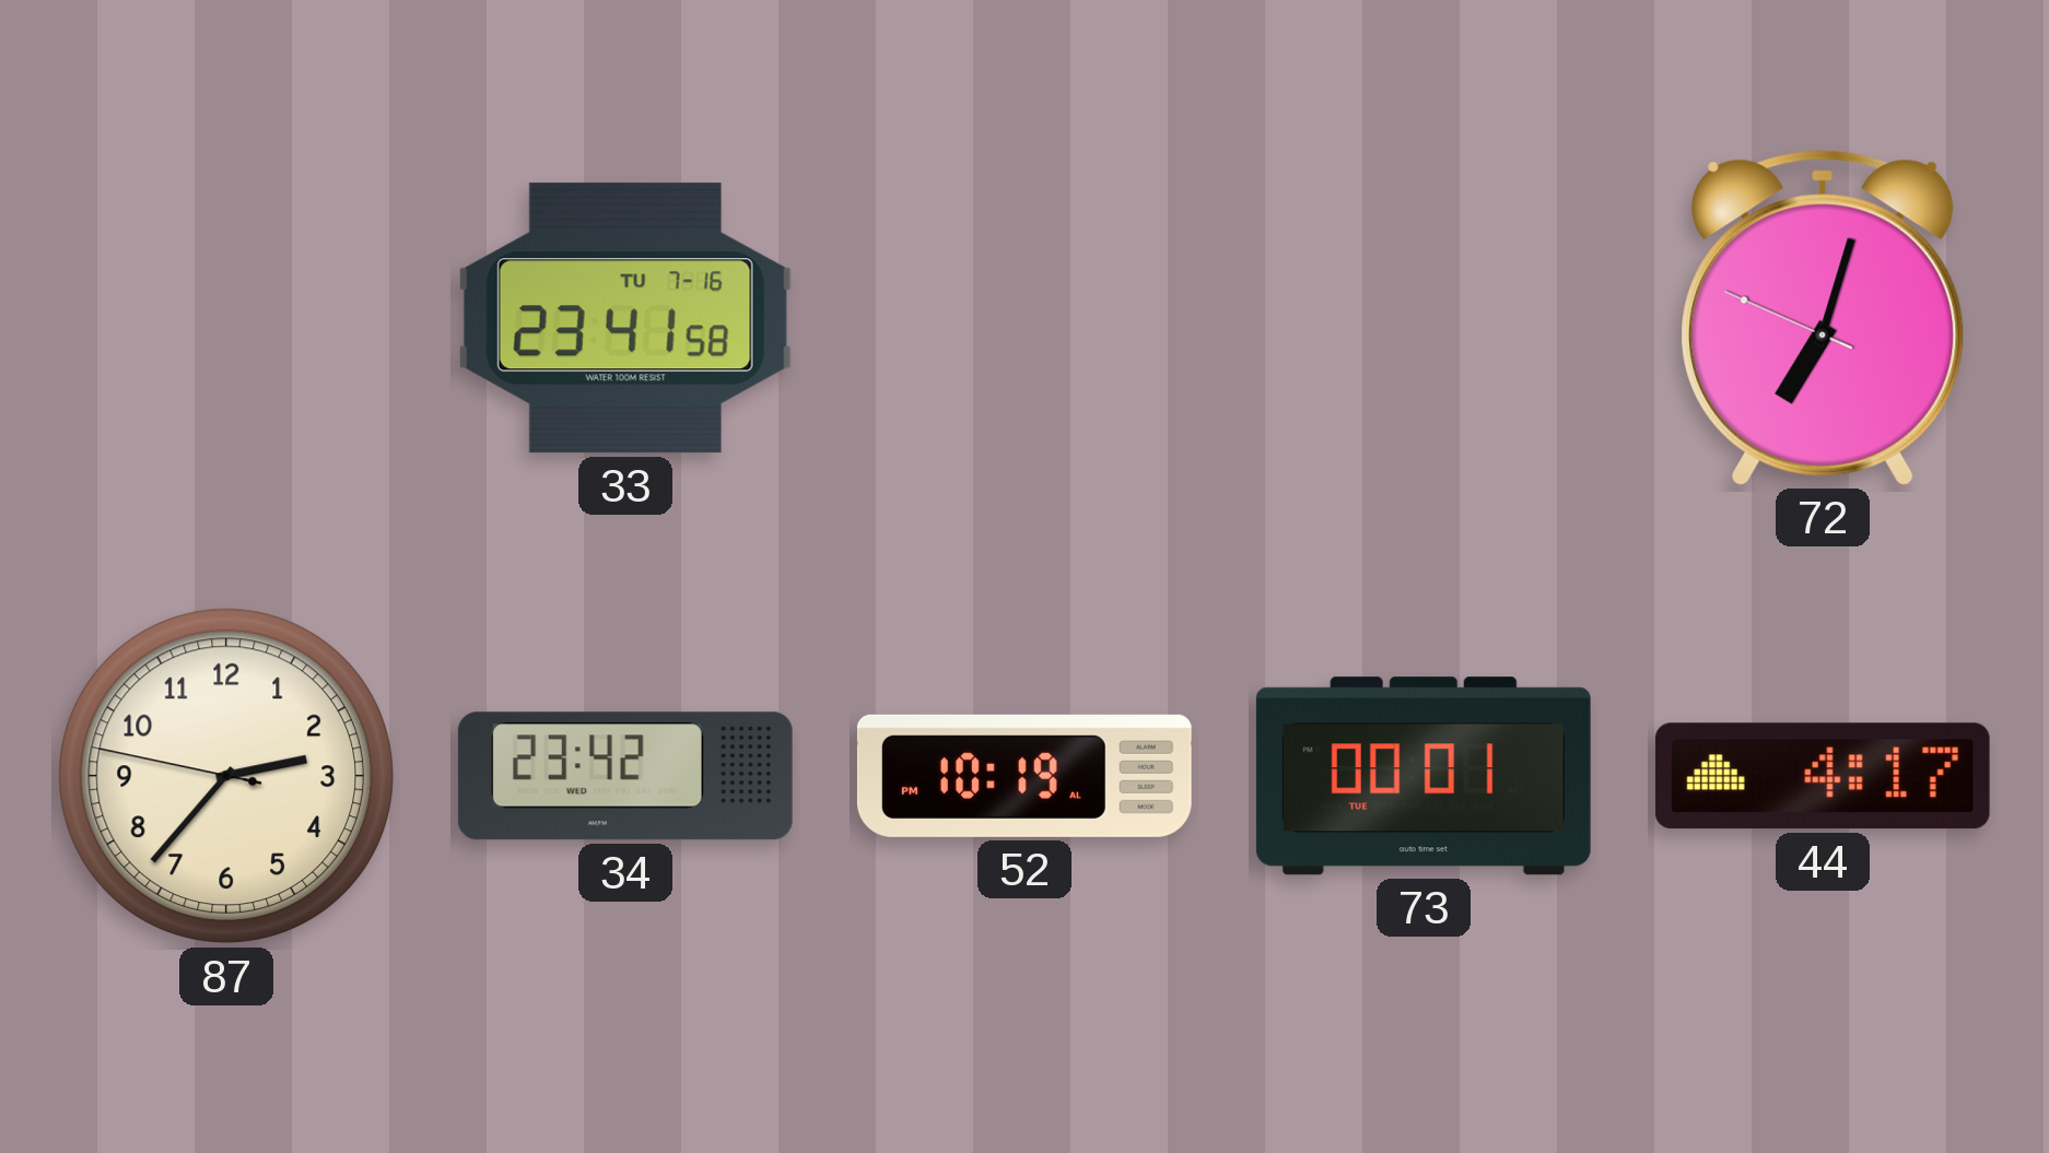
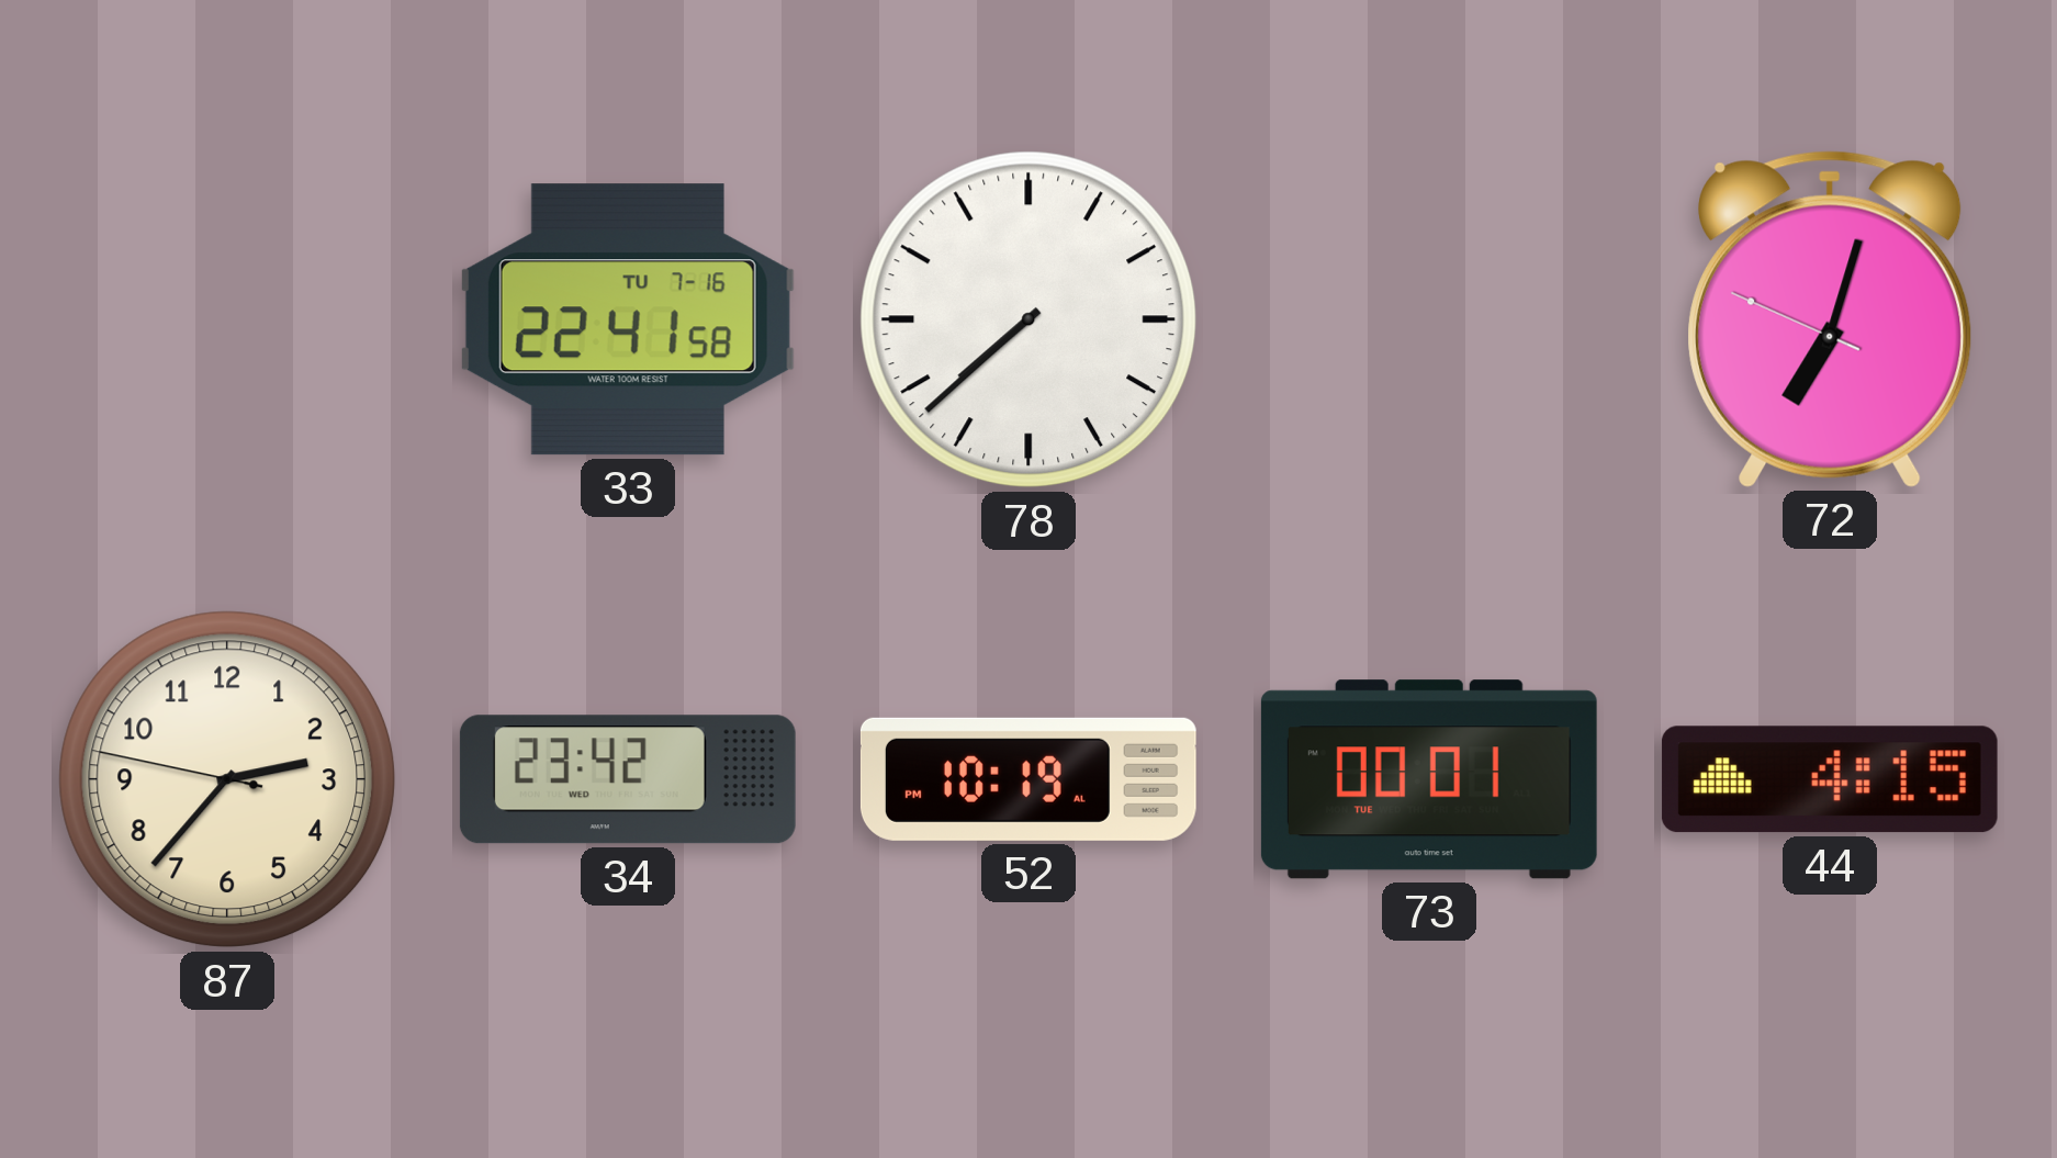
33: 23:41 -> 22:41 (628, 319)
78: none -> 7:38 (1028, 319)
44: 4:17 -> 4:15 (1830, 779)
